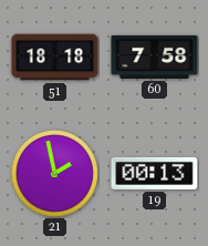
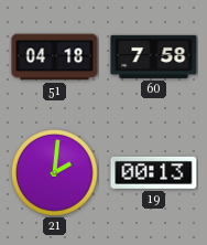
51: 18:18 -> 04:18 (55, 57)
21: 1:58 -> 2:01 (55, 173)
